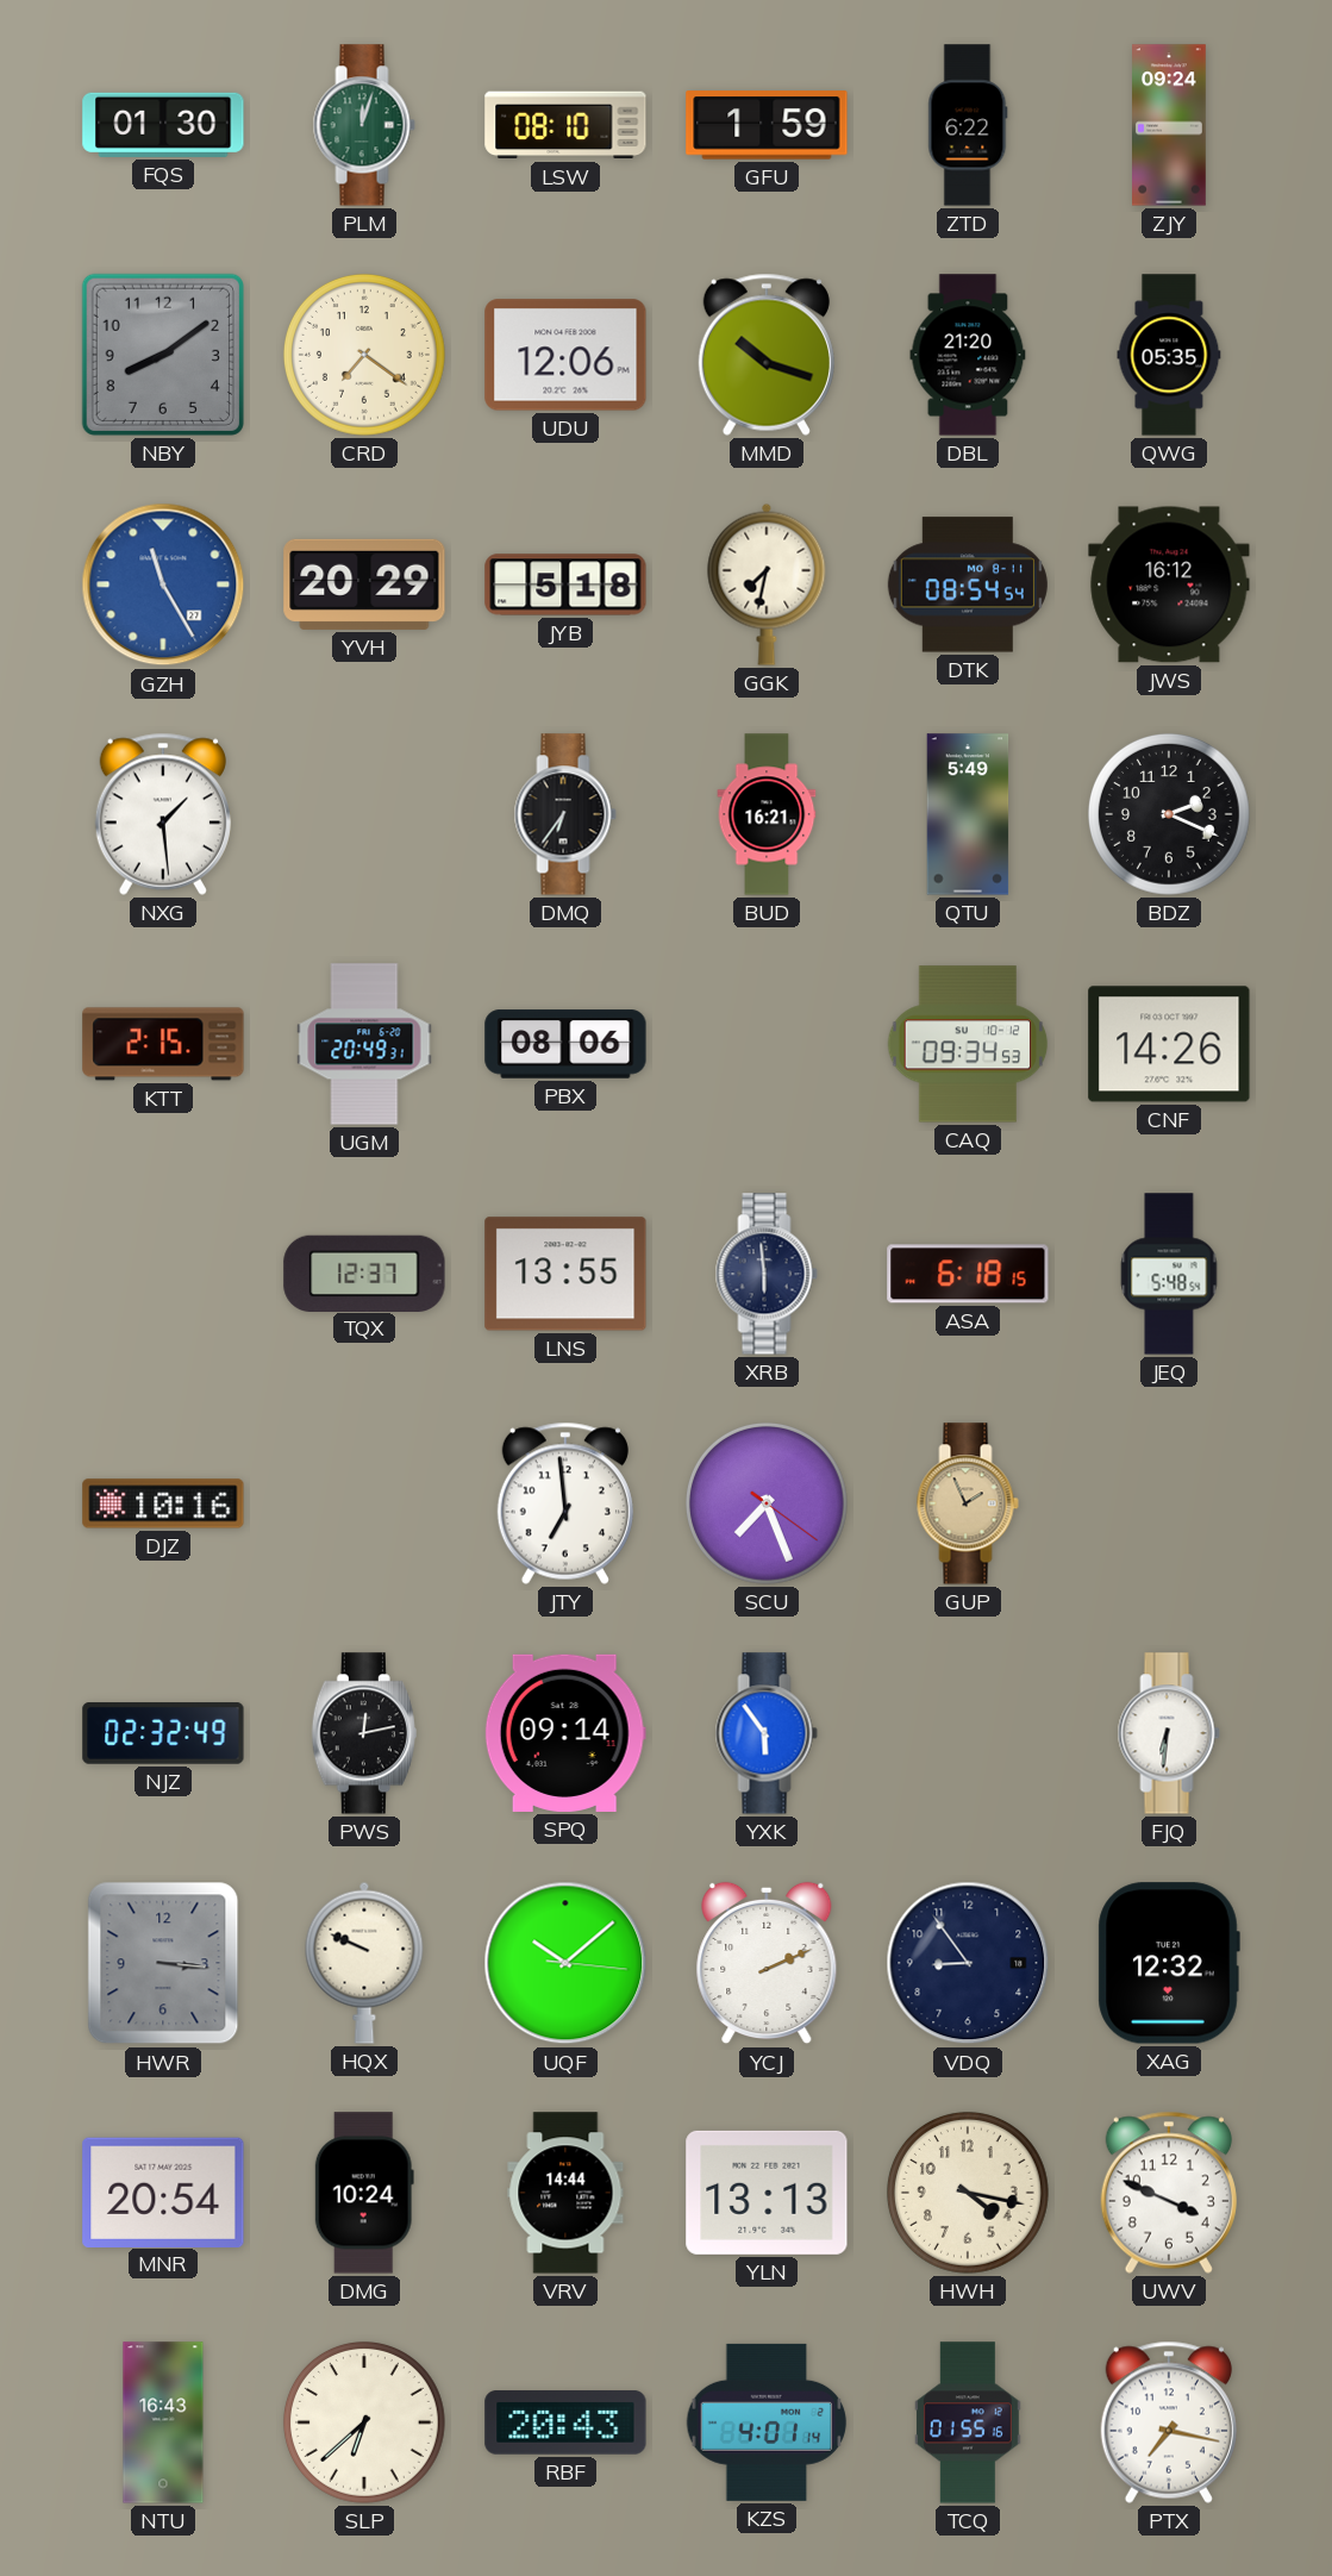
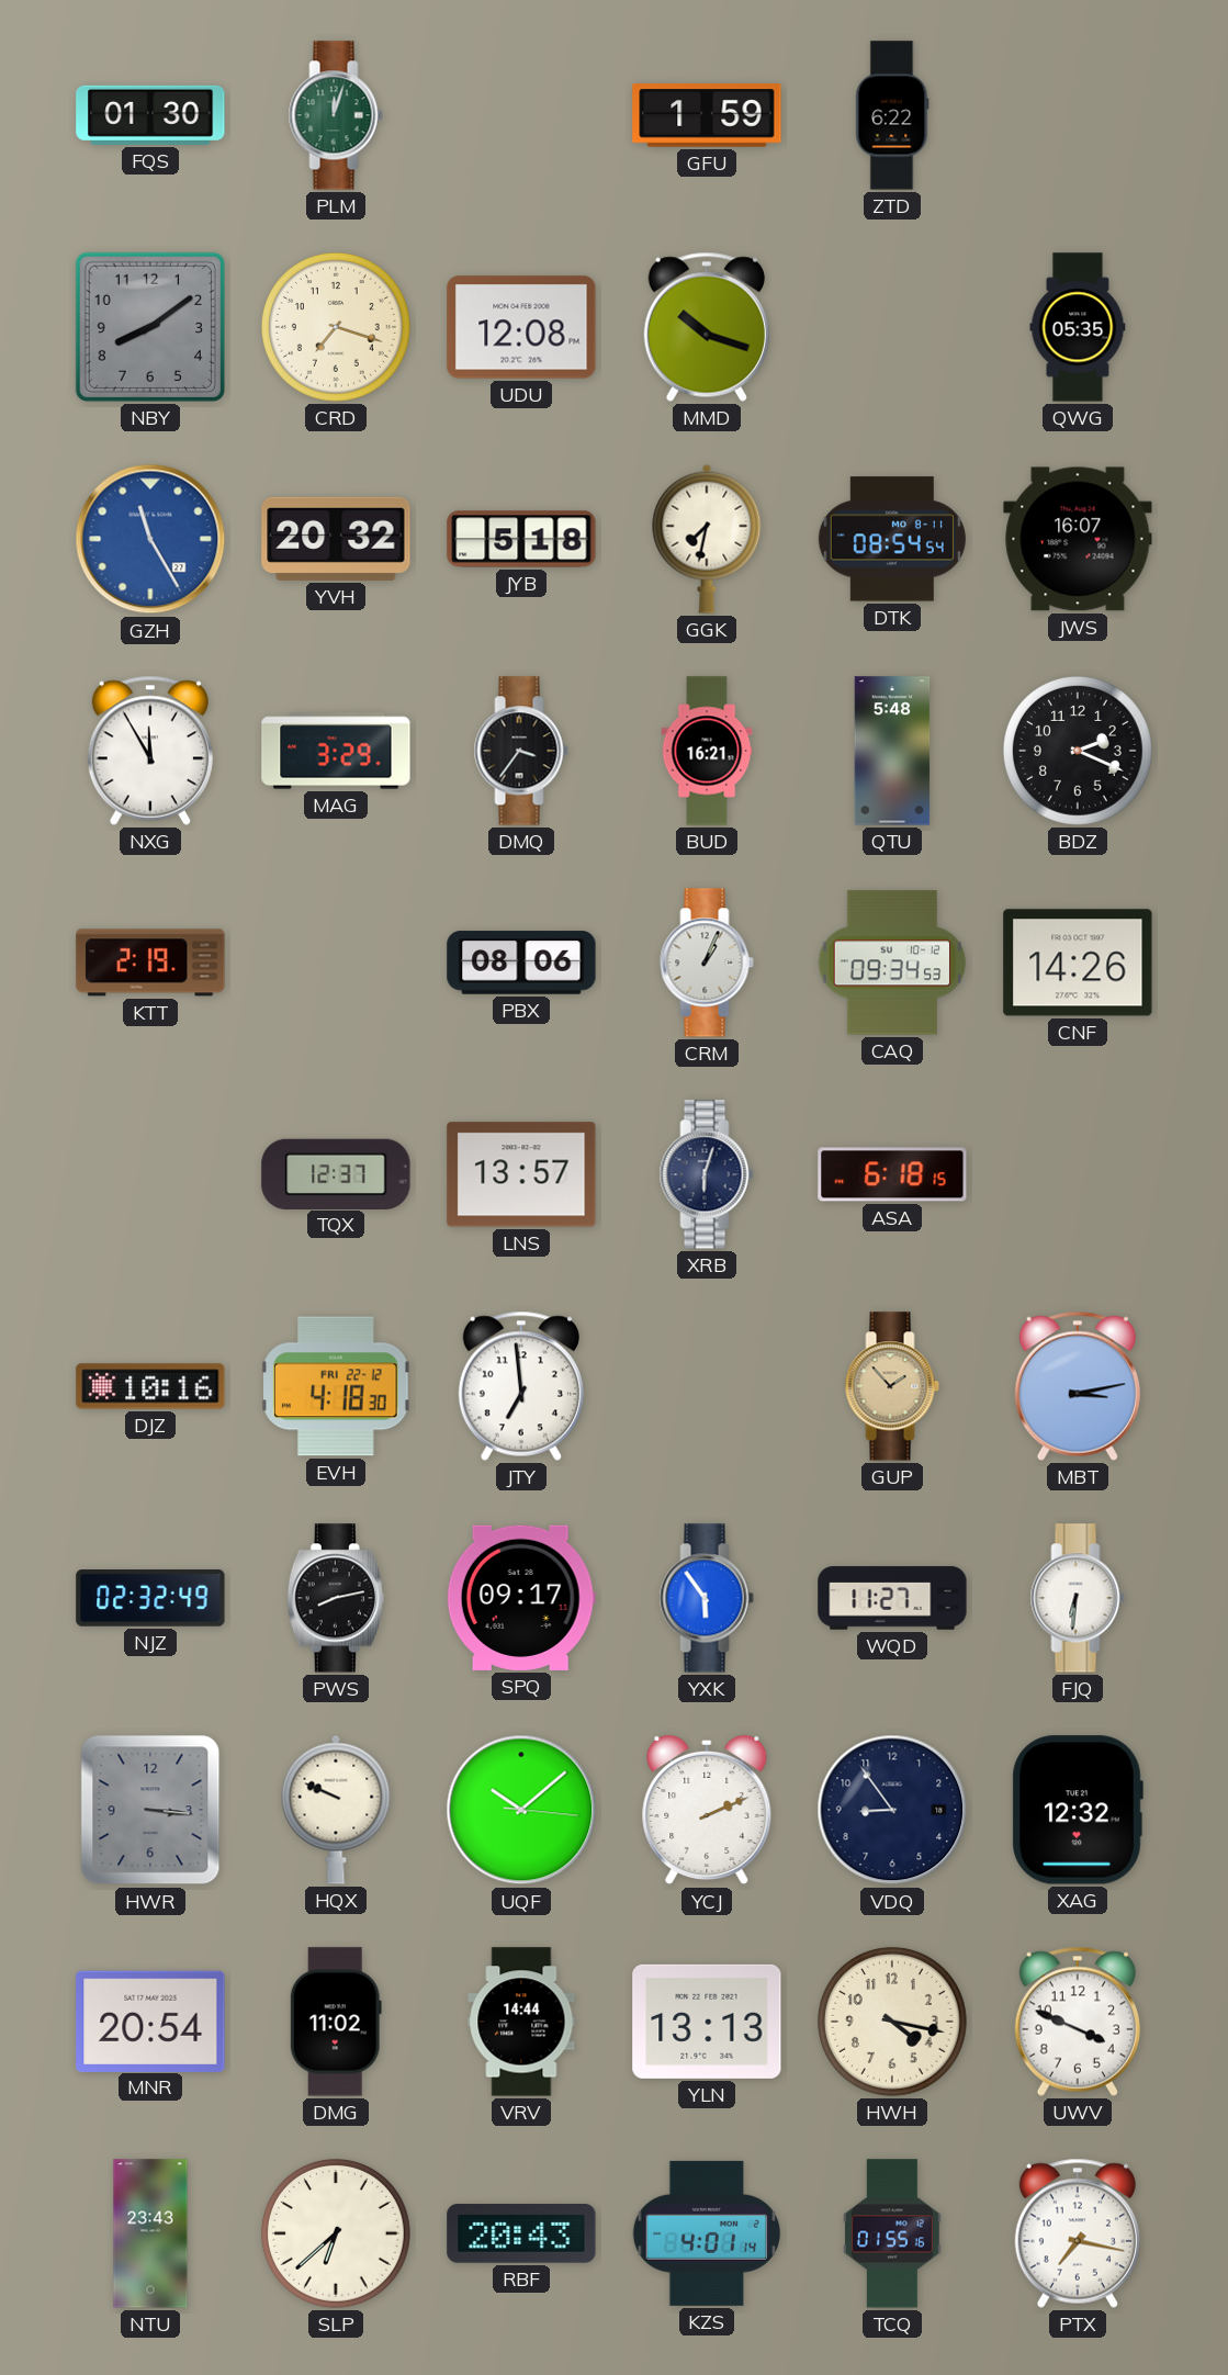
LSW: 08:10 -> none (565, 125)
ZJY: 09:24 -> none (1170, 125)
CRD: 7:21 -> 7:18 (336, 327)
UDU: 12:06 -> 12:08 (521, 327)
DBL: 21:20 -> none (968, 355)
YVH: 20:29 -> 20:32 (336, 539)
JWS: 16:12 -> 16:07 (1078, 539)
NXG: 1:29 -> 11:55 (150, 751)
MAG: none -> 3:29 (336, 751)
DMQ: 6:36 -> 3:36 (521, 751)
QTU: 5:49 -> 5:48 (892, 751)
KTT: 2:15 -> 2:19 (150, 963)
UGM: 20:49 -> none (364, 1044)
CRM: none -> 1:04 (707, 963)
LNS: 13:55 -> 13:57 (521, 1174)
XRB: 5:59 -> 6:03 (707, 1174)
JEQ: 5:48 -> none (1169, 1274)
EVH: none -> 4:18 (336, 1386)
SCU: 7:26 -> none (767, 1503)
GUP: 1:56 -> 1:53 (892, 1386)
MBT: none -> 3:13 (1078, 1386)
PWS: 12:13 -> 8:13 (336, 1598)
SPQ: 09:14 -> 09:17 (521, 1598)
WQD: none -> 11:27 (892, 1598)
DMG: 10:24 -> 11:02 (336, 2022)
NTU: 16:43 -> 23:43 (150, 2233)
